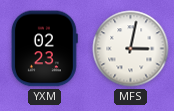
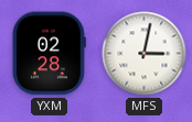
YXM: 02:23 -> 02:28 (49, 54)
